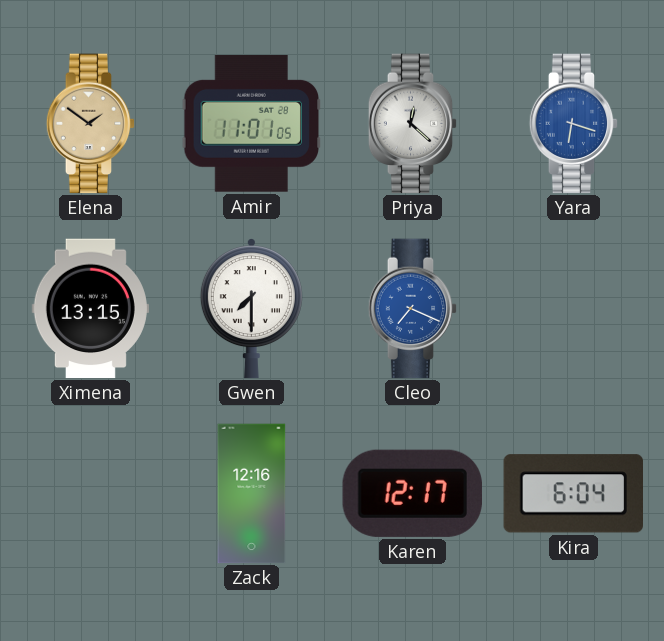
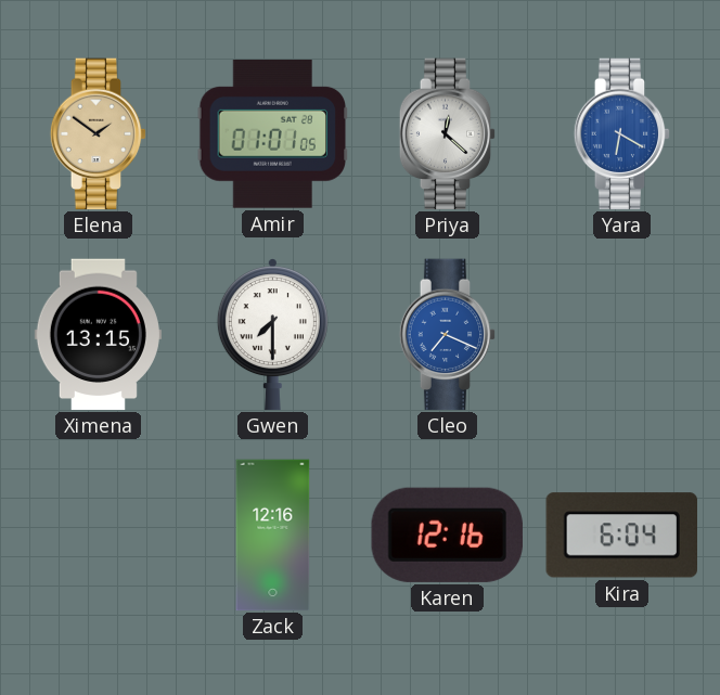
Amir: 11:01 -> 01:01 (273, 133)
Yara: 6:18 -> 6:20 (622, 134)
Karen: 12:17 -> 12:16 (447, 535)
